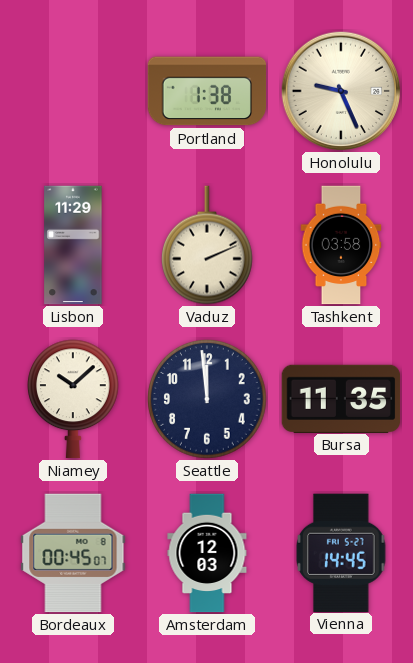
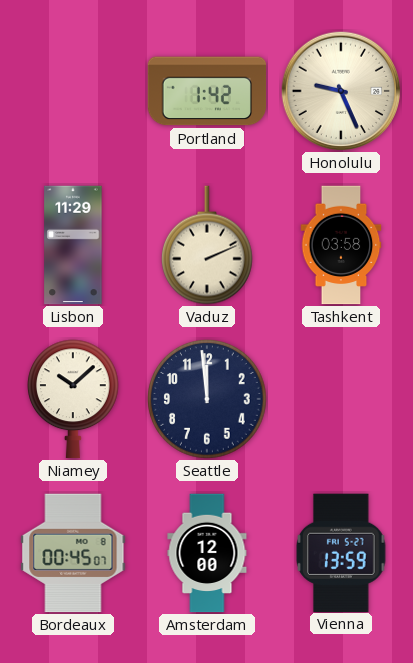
Portland: 1:38 -> 1:42 (207, 91)
Bursa: 11:35 -> none (341, 398)
Amsterdam: 12:03 -> 12:00 (207, 553)
Vienna: 14:45 -> 13:59 (341, 552)
